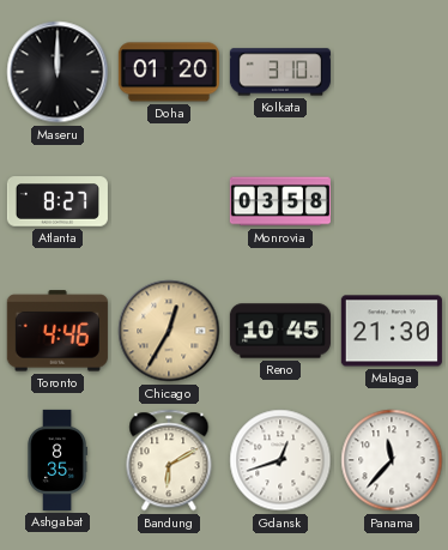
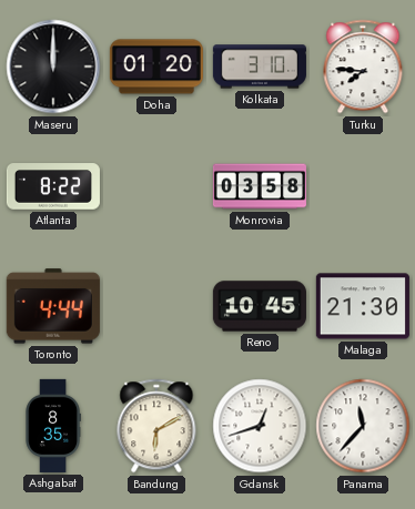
Turku: none -> 7:46 (363, 67)
Atlanta: 8:27 -> 8:22 (53, 186)
Toronto: 4:46 -> 4:44 (53, 306)
Chicago: 12:35 -> none (169, 331)
